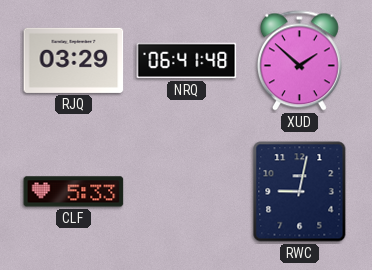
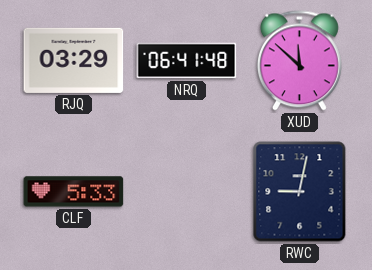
XUD: 1:52 -> 11:52 (299, 61)
